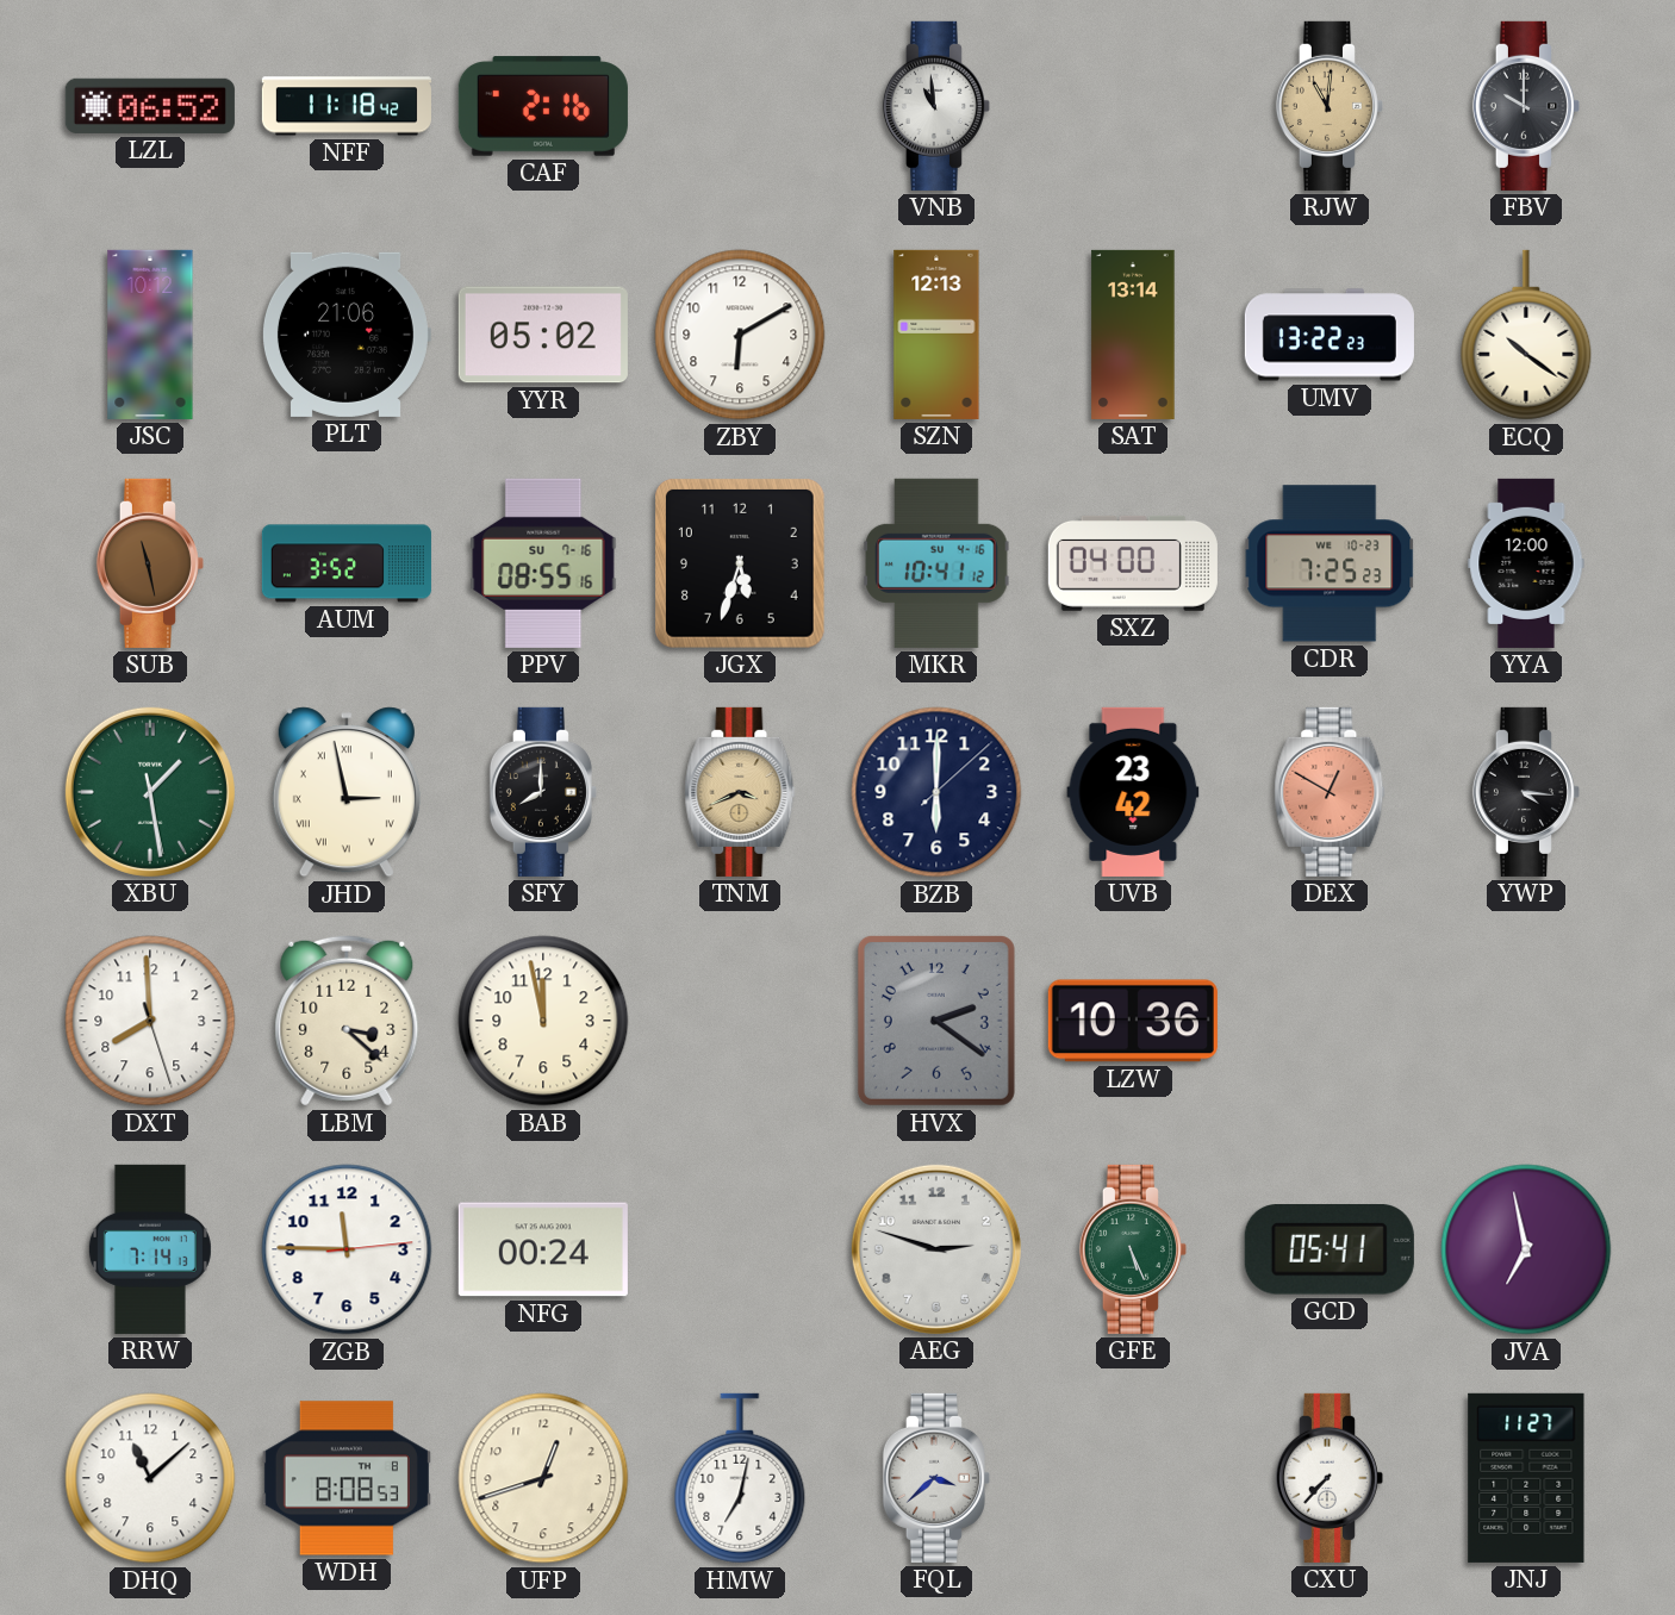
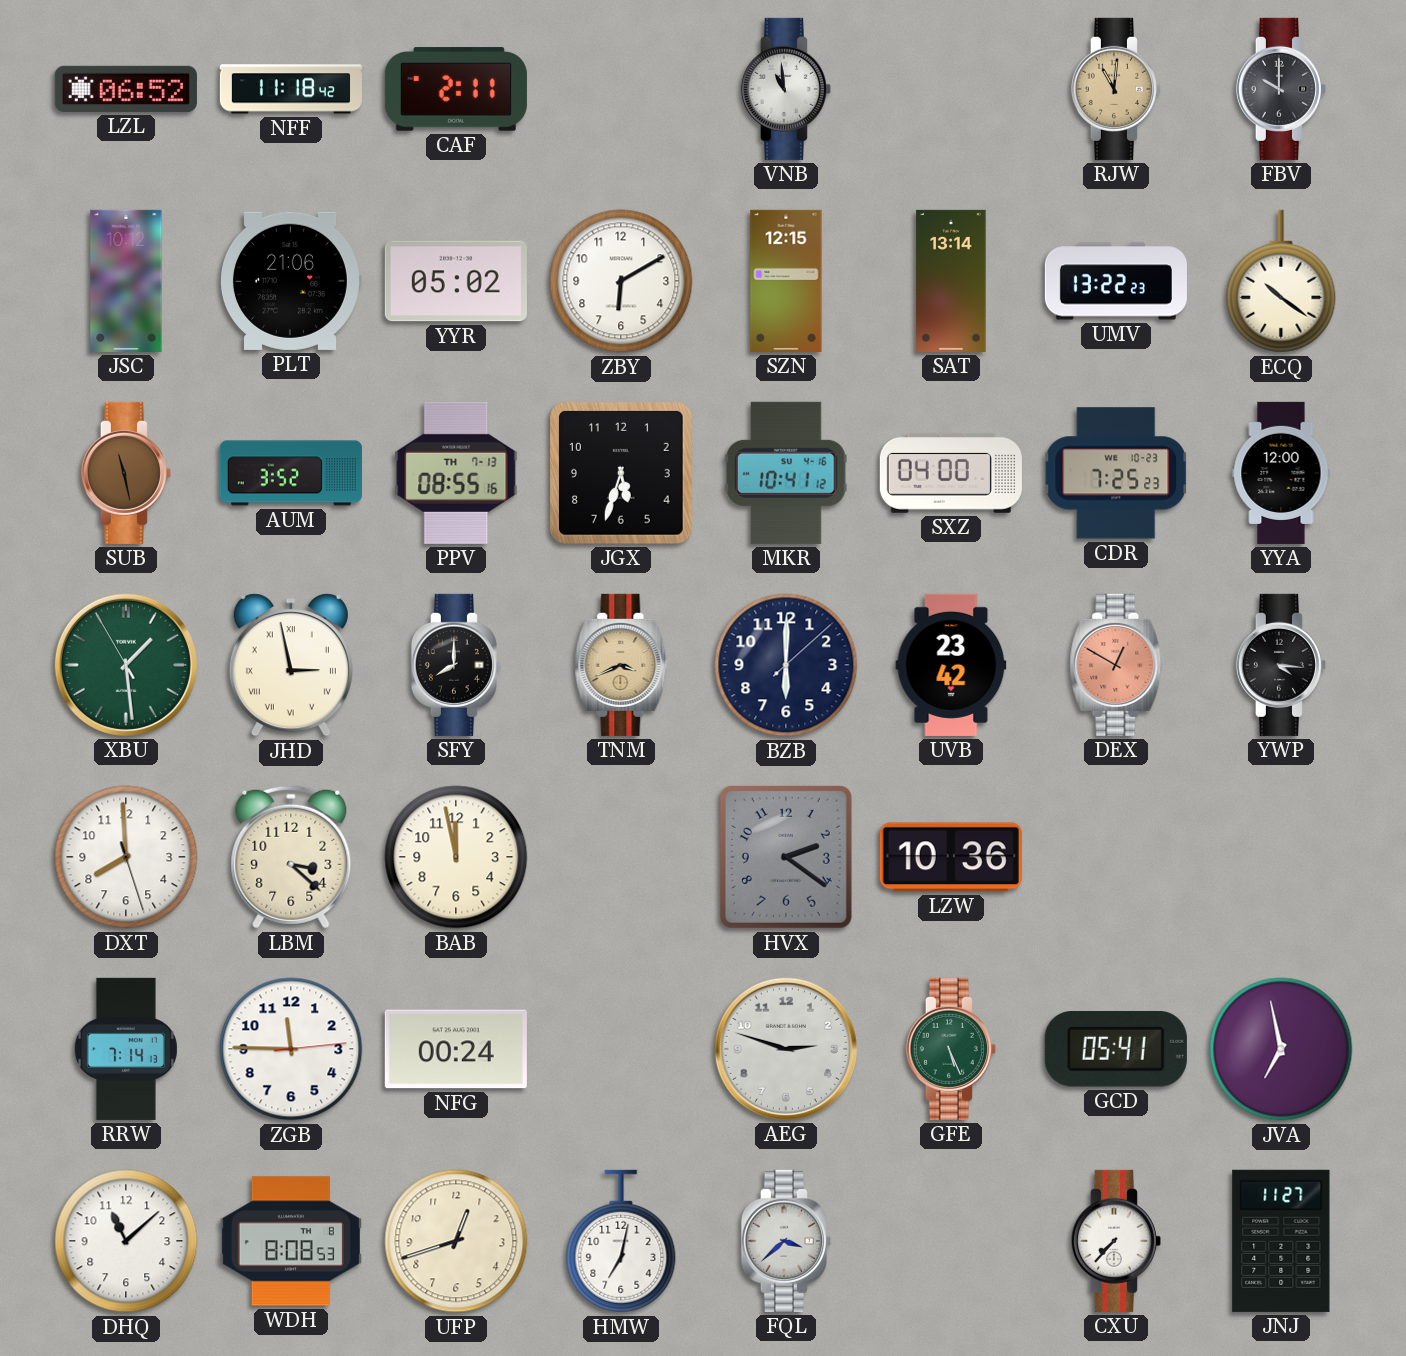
CAF: 2:16 -> 2:11 (456, 89)
SZN: 12:13 -> 12:15 (786, 281)
PPV date: SU 7-16 -> TH 7-13 (456, 473)
XBU: 1:28:28 -> 1:28:55 (126, 665)
